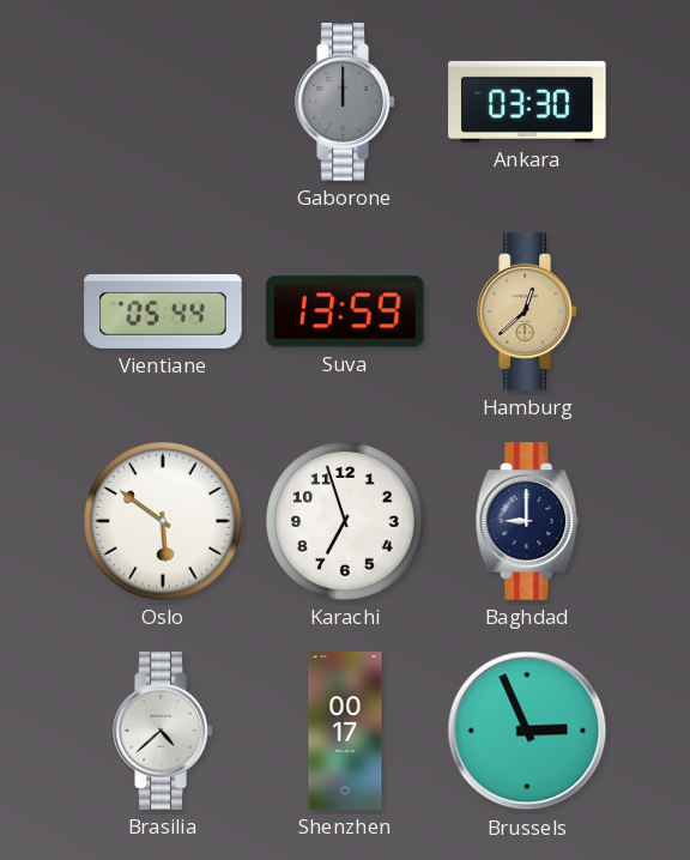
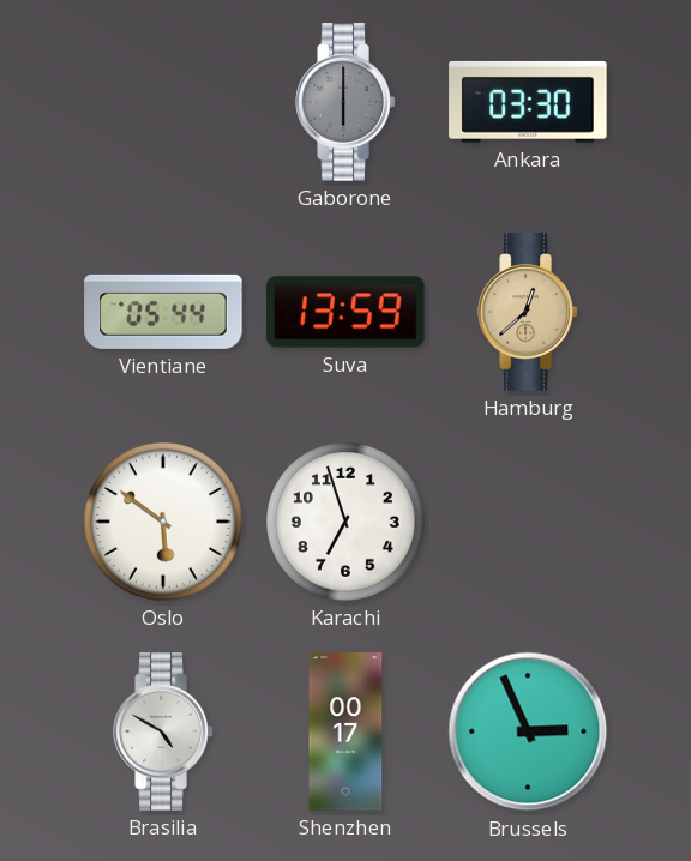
Gaborone: 12:00 -> 6:00 (345, 102)
Baghdad: 9:00 -> none (527, 521)
Brasilia: 4:38 -> 4:50 (163, 731)
